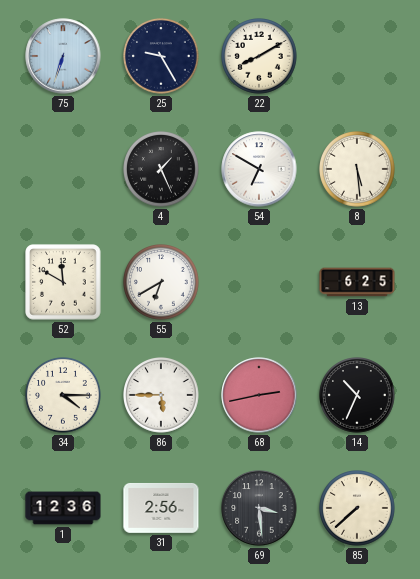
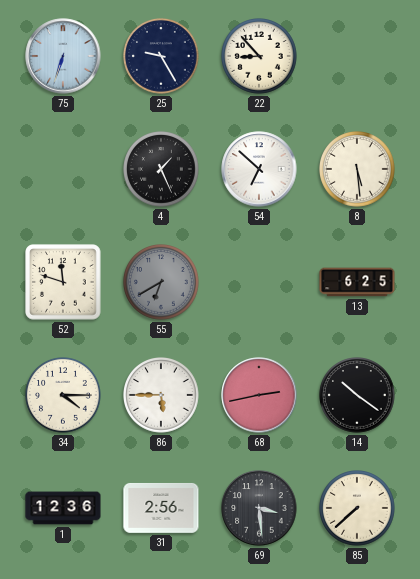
22: 8:10 -> 8:53 (260, 57)
54: 6:50 -> 6:52 (259, 169)
52: 11:50 -> 11:48 (63, 282)
55 dial: white -> grey (162, 283)
14: 10:34 -> 10:21 (358, 396)
